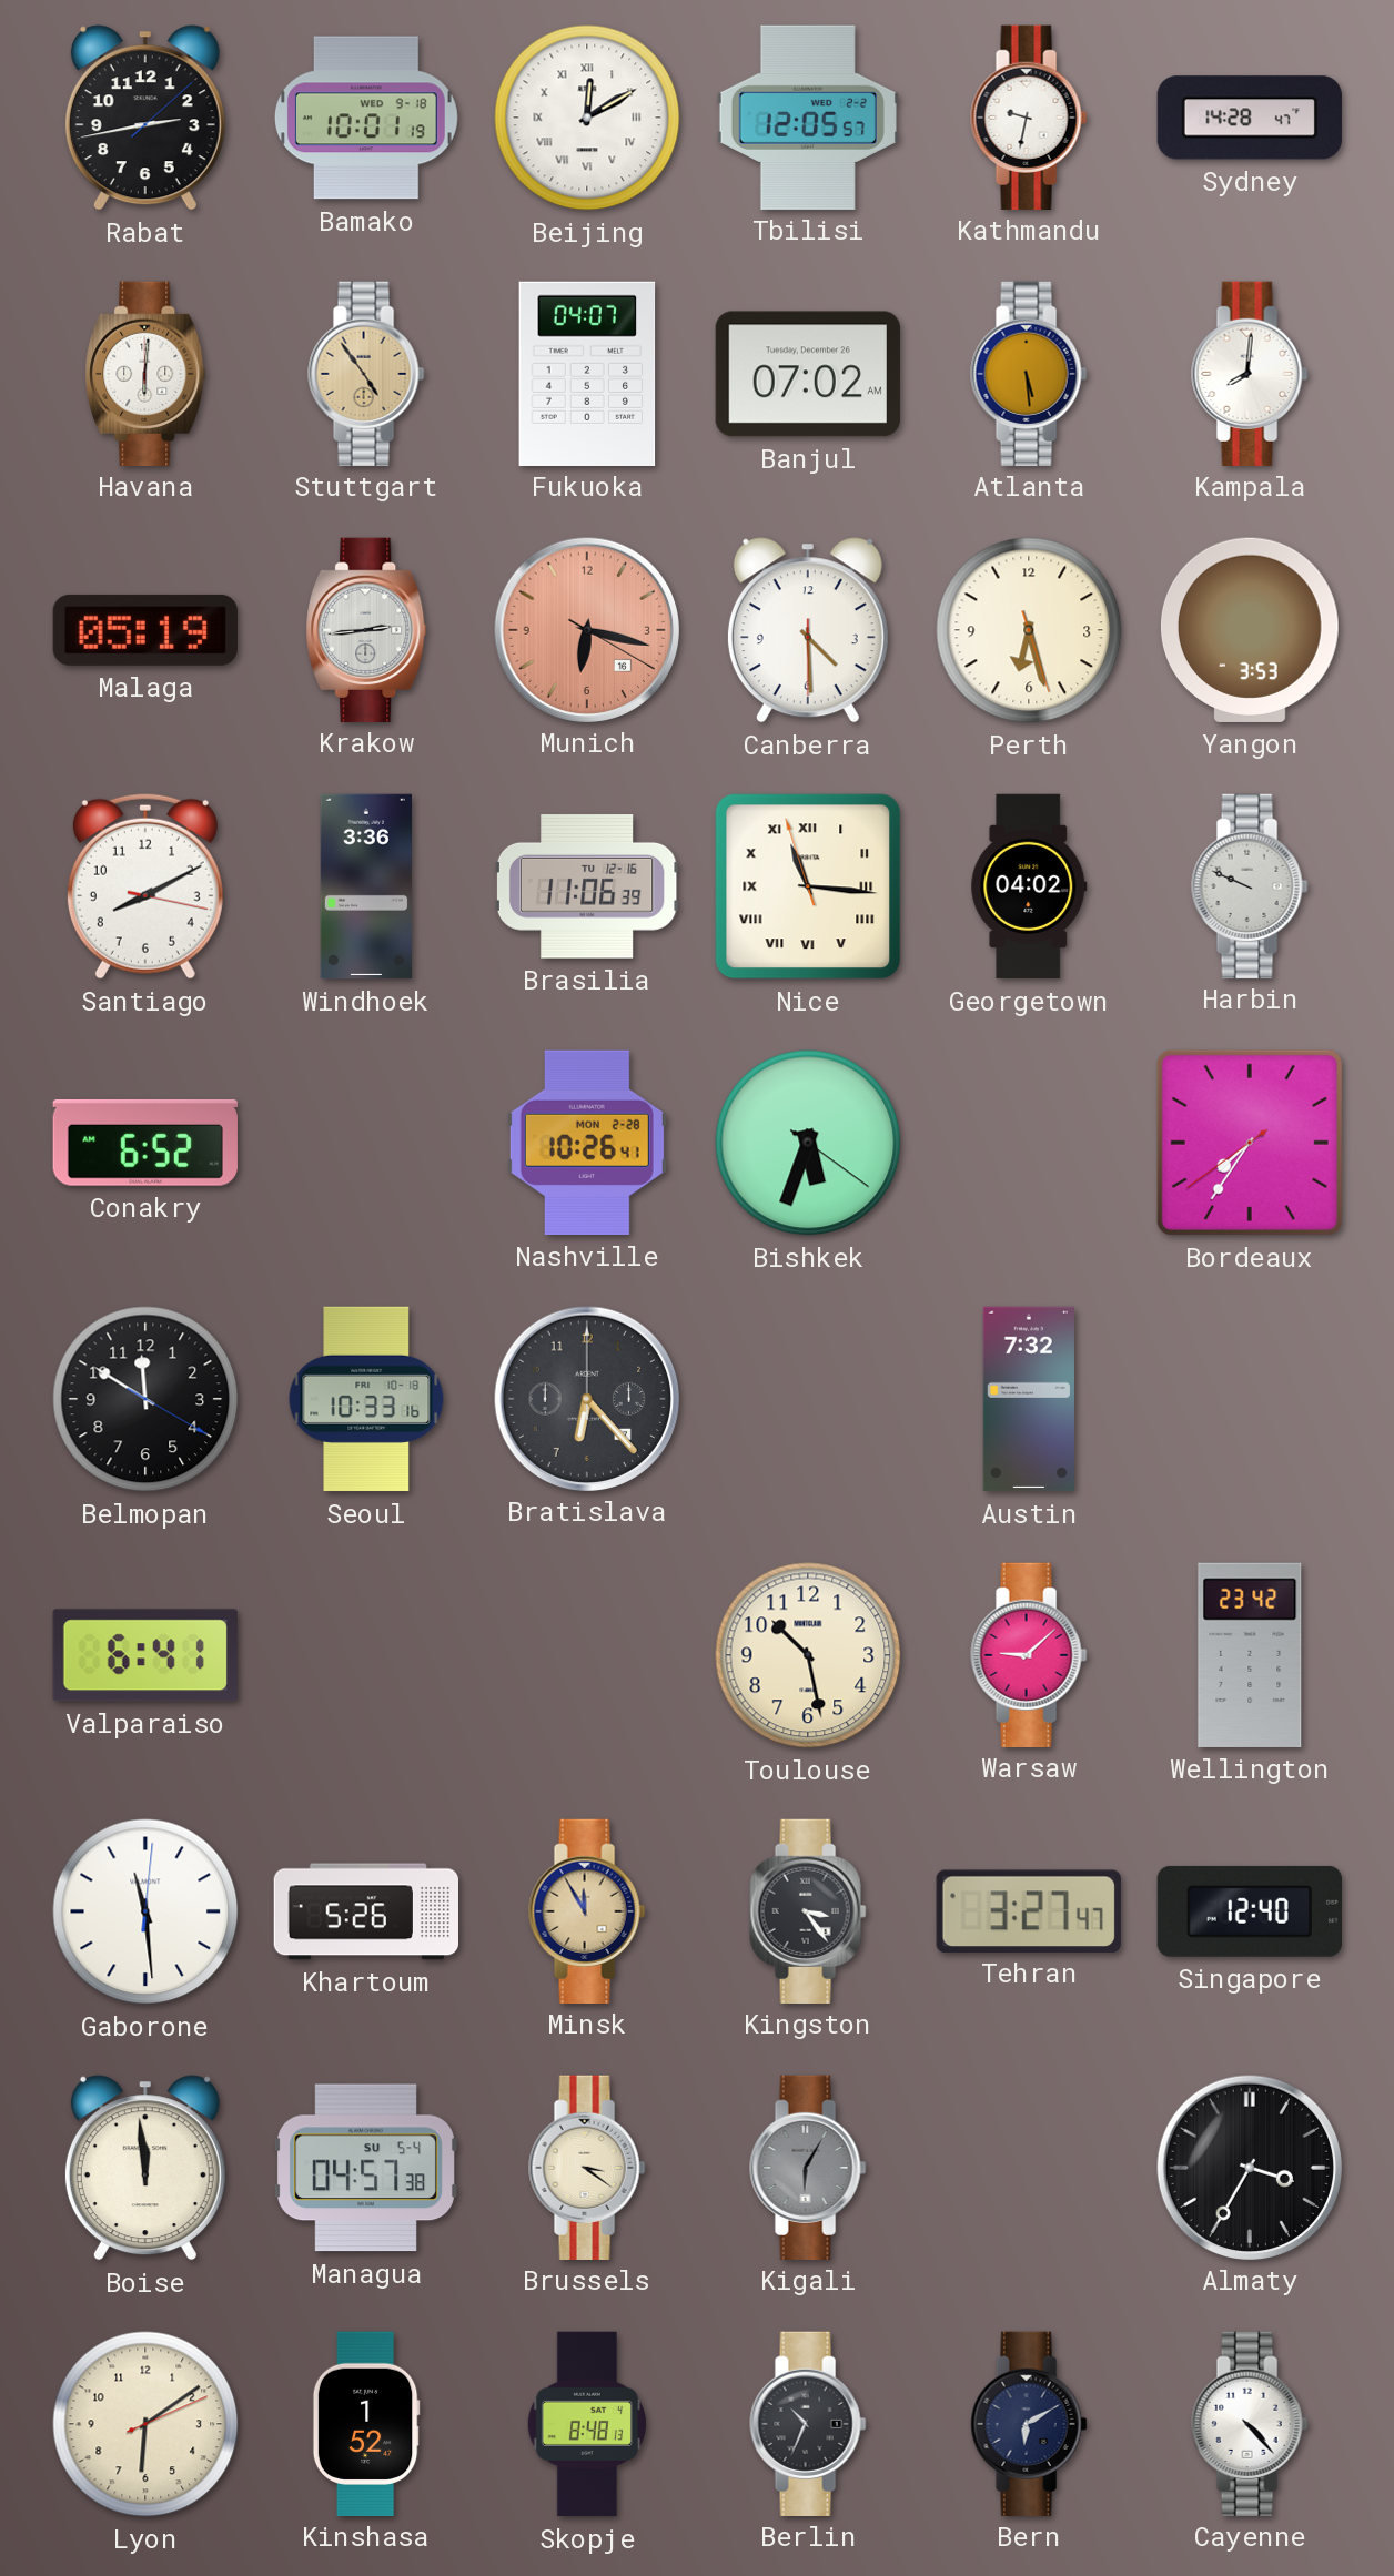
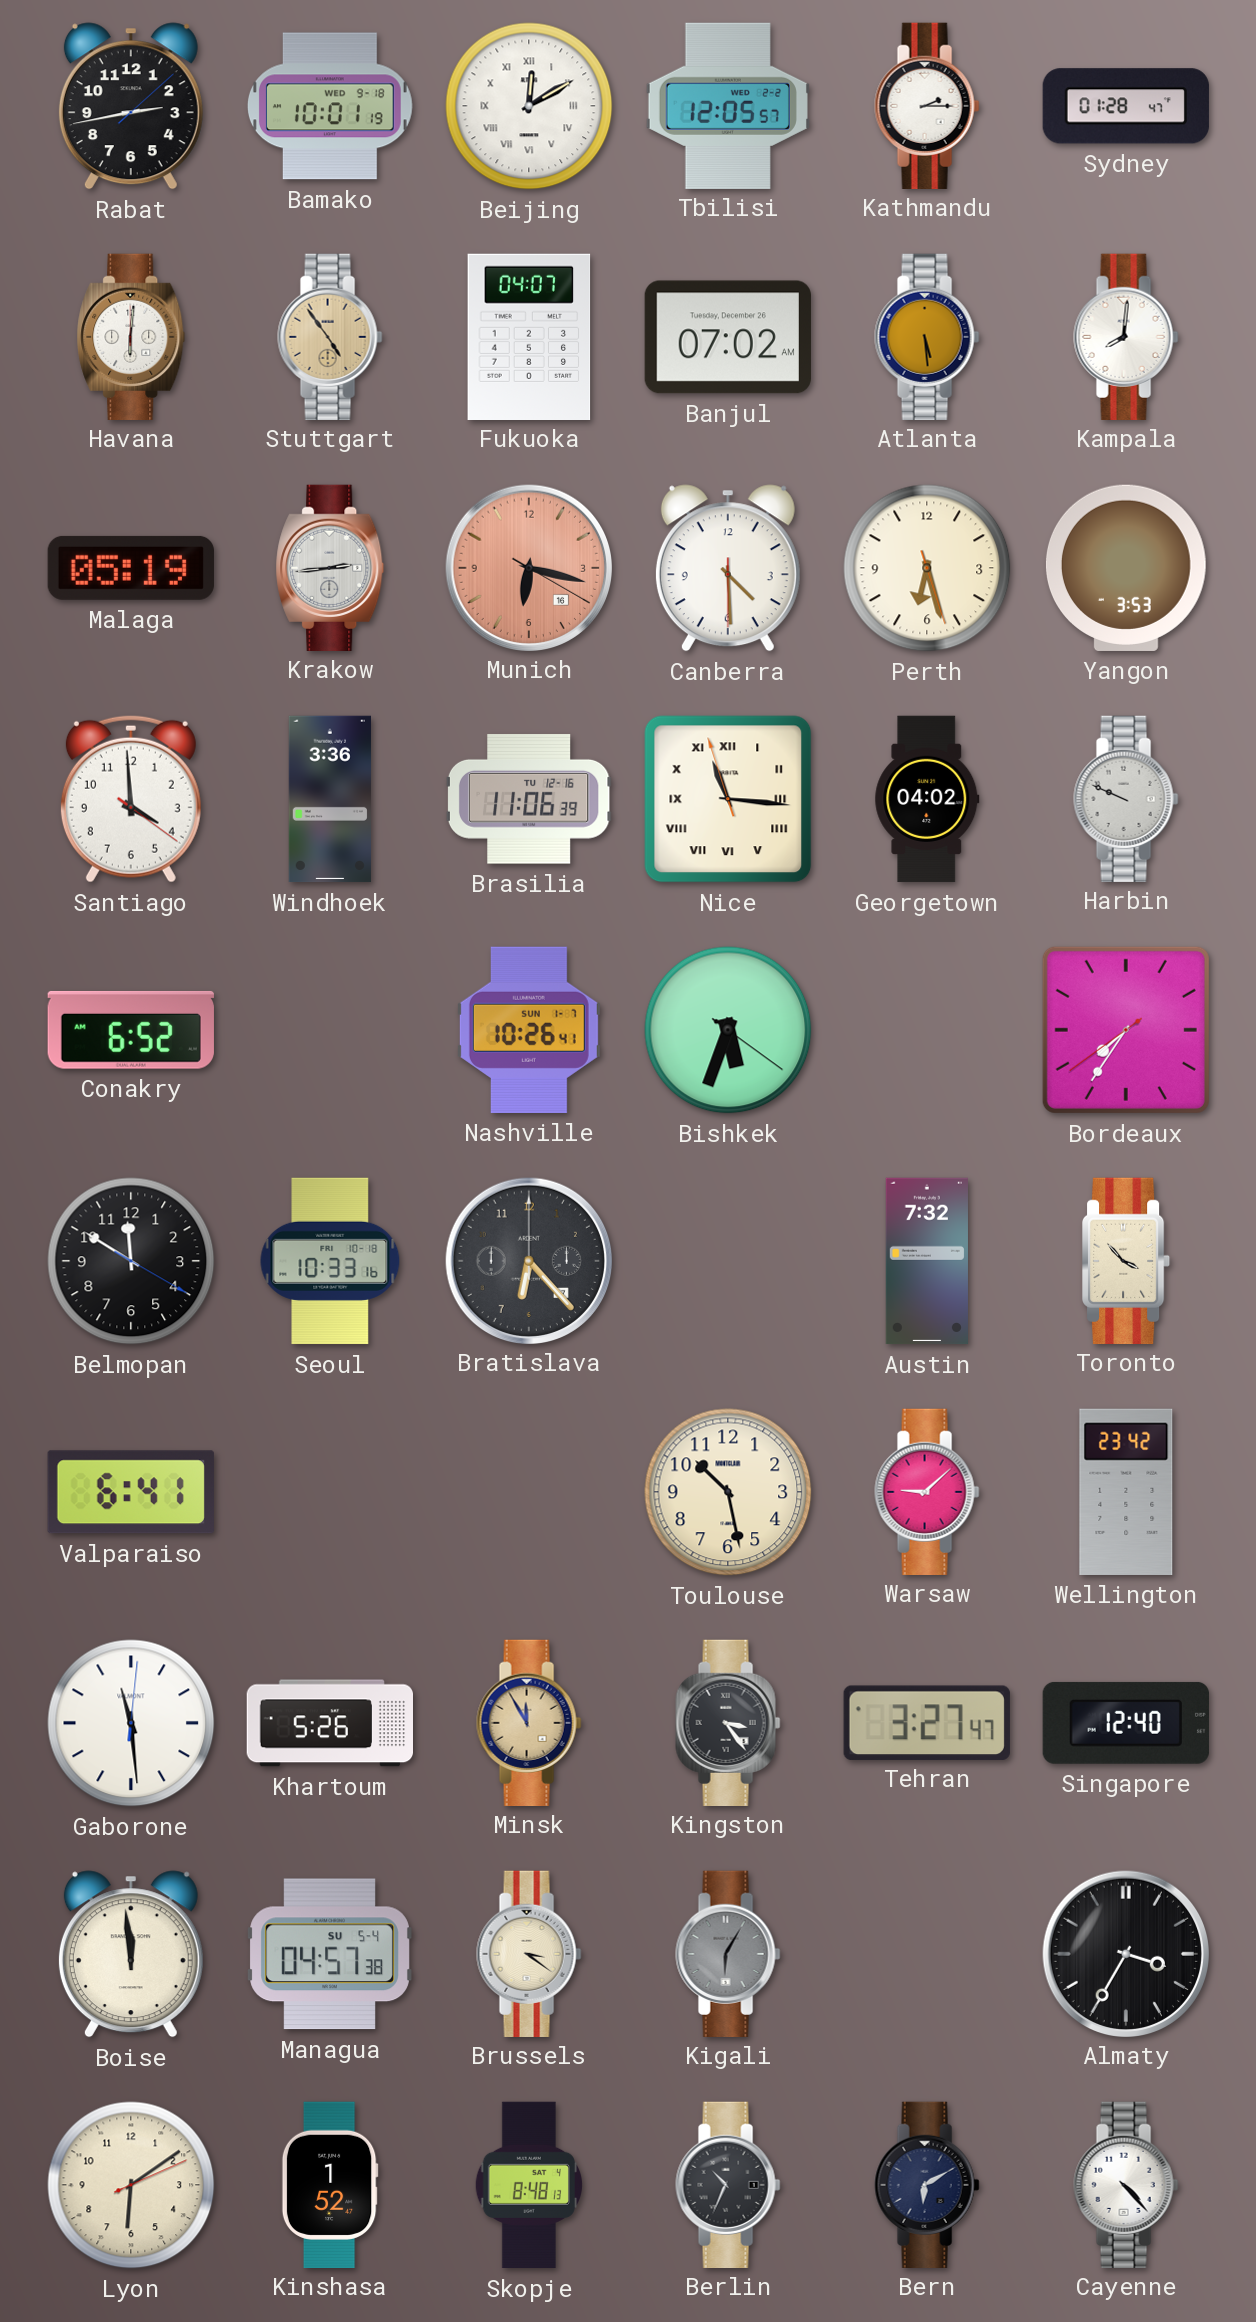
Kathmandu: 9:32 -> 2:15 (927, 105)
Sydney: 14:28 -> 01:28 (1126, 106)
Santiago: 8:10 -> 3:59 (131, 799)
Nashville date: MON 2-28 -> SUN 1-7 (529, 1030)
Toronto: none -> 3:53 (1127, 1260)
